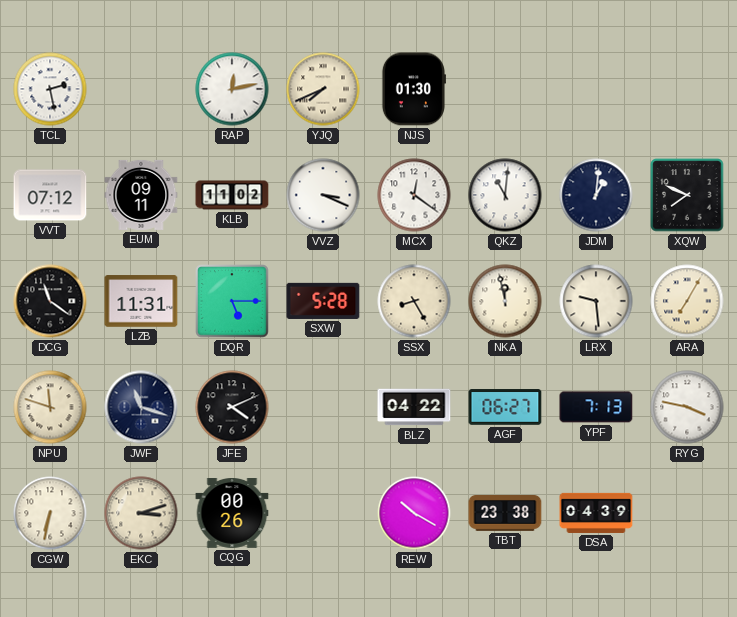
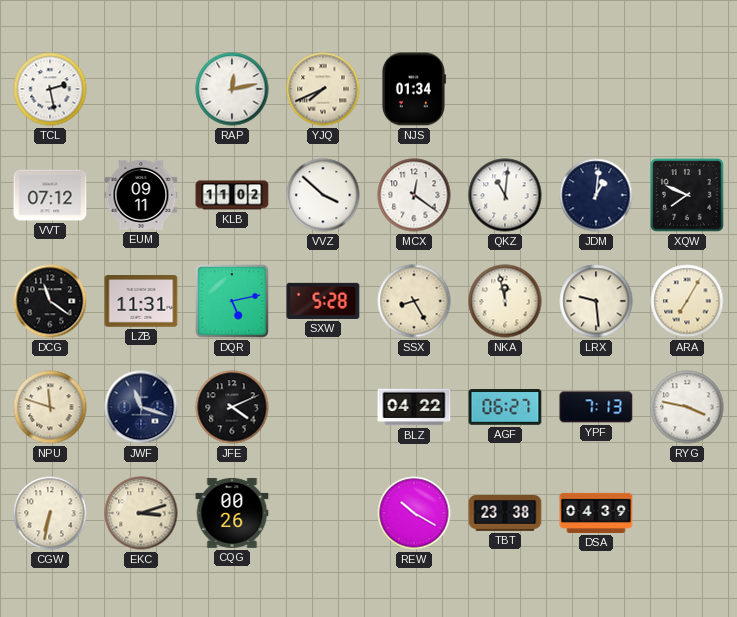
NJS: 01:30 -> 01:34 (413, 89)
VVZ: 3:19 -> 3:52 (323, 195)
DQR: 5:15 -> 5:13 (232, 301)
